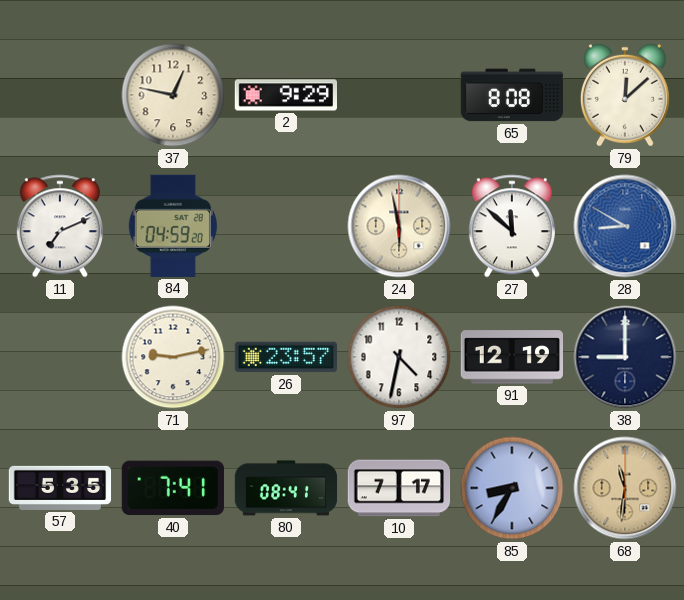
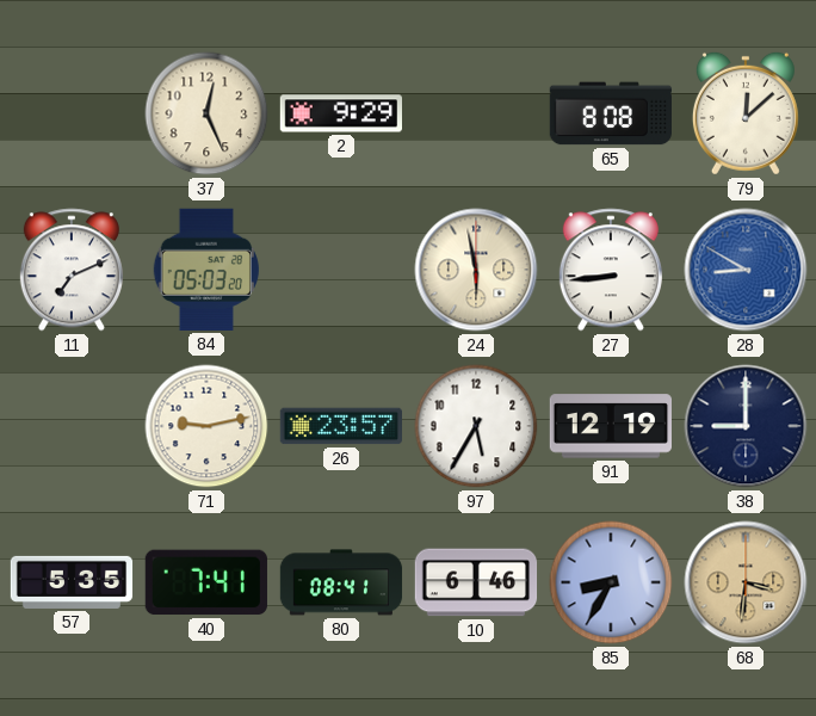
37: 12:47 -> 12:26 (206, 113)
84: 04:59 -> 05:03 (206, 270)
27: 11:52 -> 8:44 (611, 270)
97: 4:32 -> 5:35 (476, 426)
10: 7:17 -> 6:46 (476, 582)
68: 11:31 -> 3:31 (746, 582)
